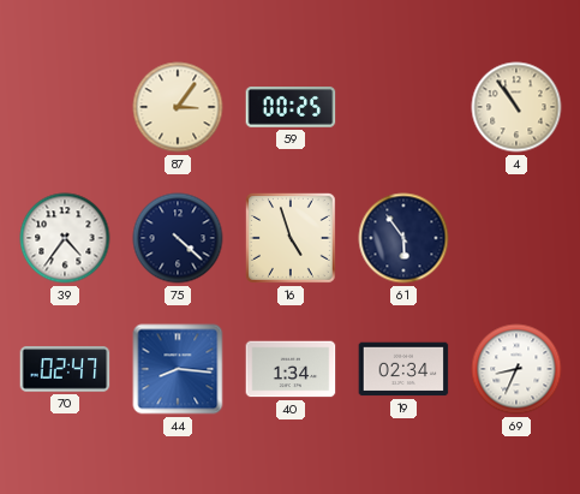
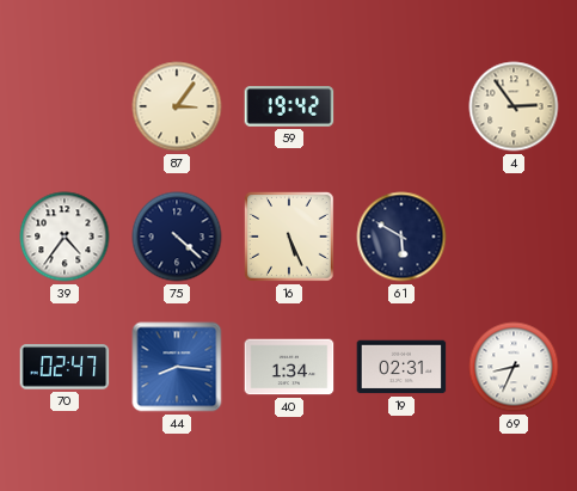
59: 00:25 -> 19:42 (289, 106)
4: 10:54 -> 2:54 (514, 106)
16: 4:57 -> 5:26 (289, 238)
61: 5:54 -> 5:50 (401, 237)
19: 02:34 -> 02:31 (401, 367)
